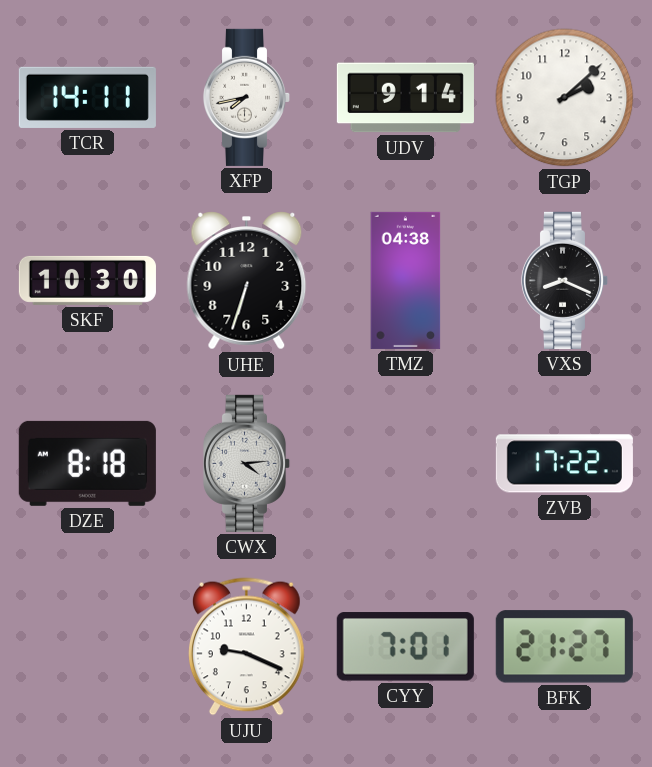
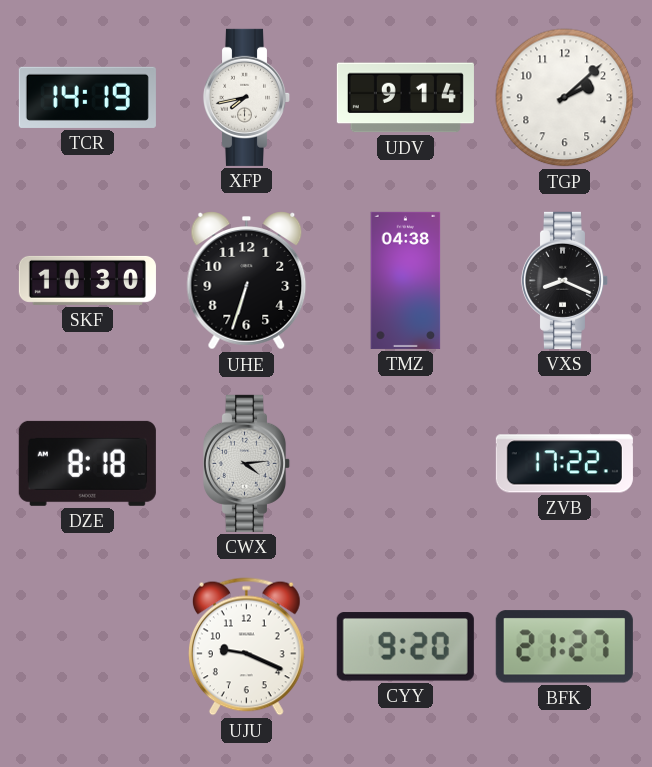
TCR: 14:11 -> 14:19 (87, 97)
CYY: 7:01 -> 9:20 (405, 647)
